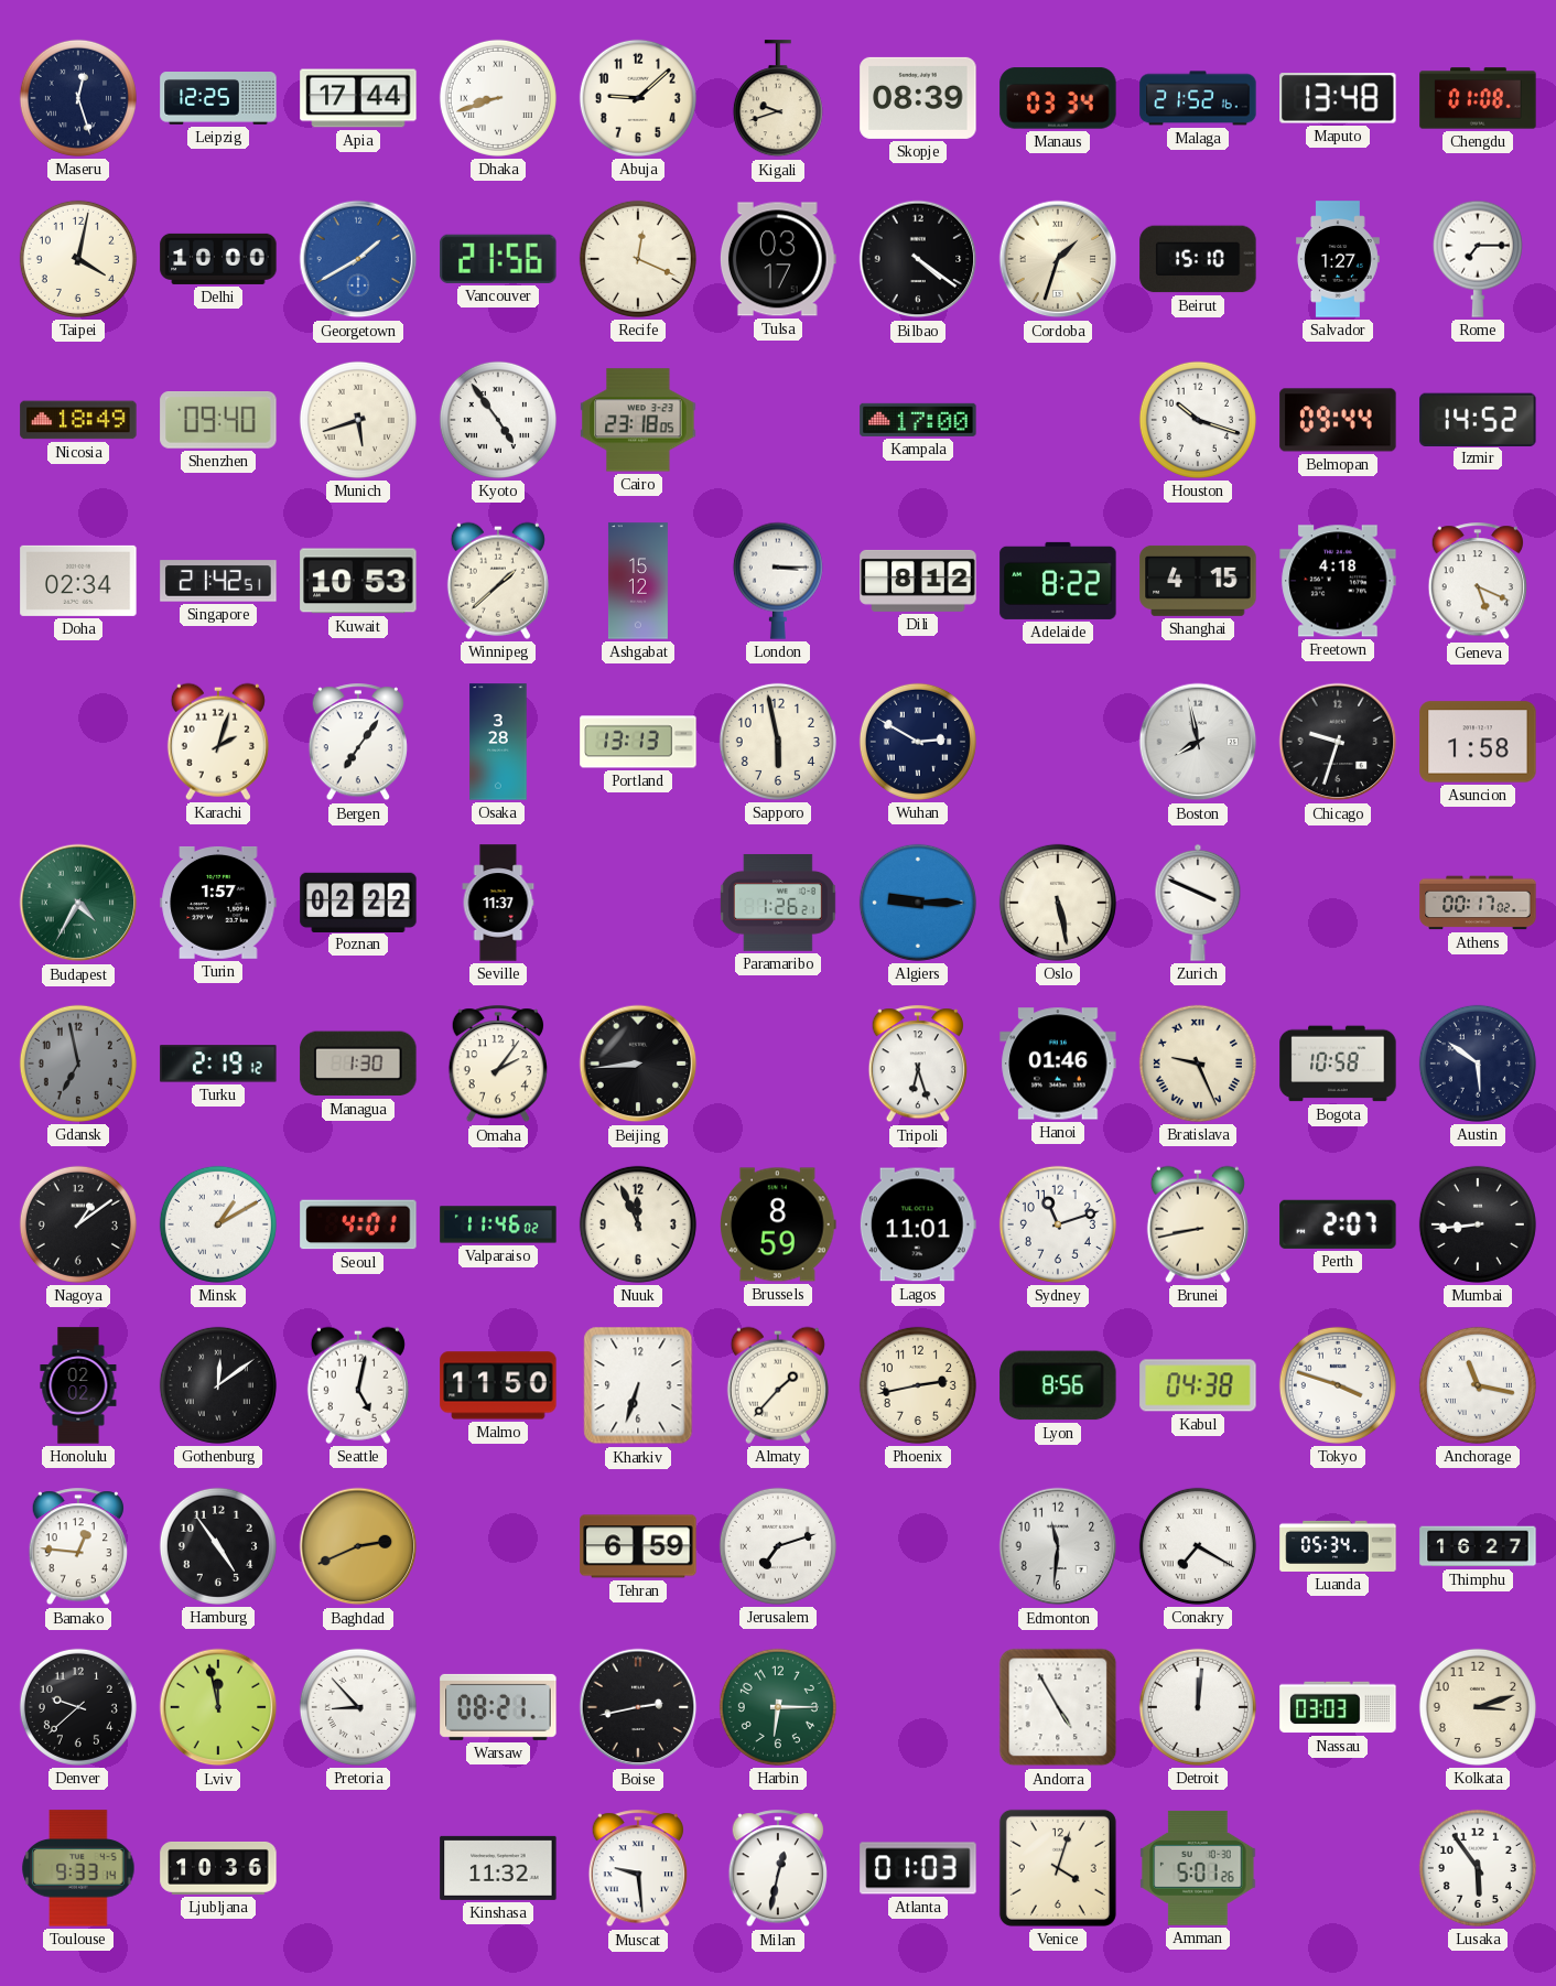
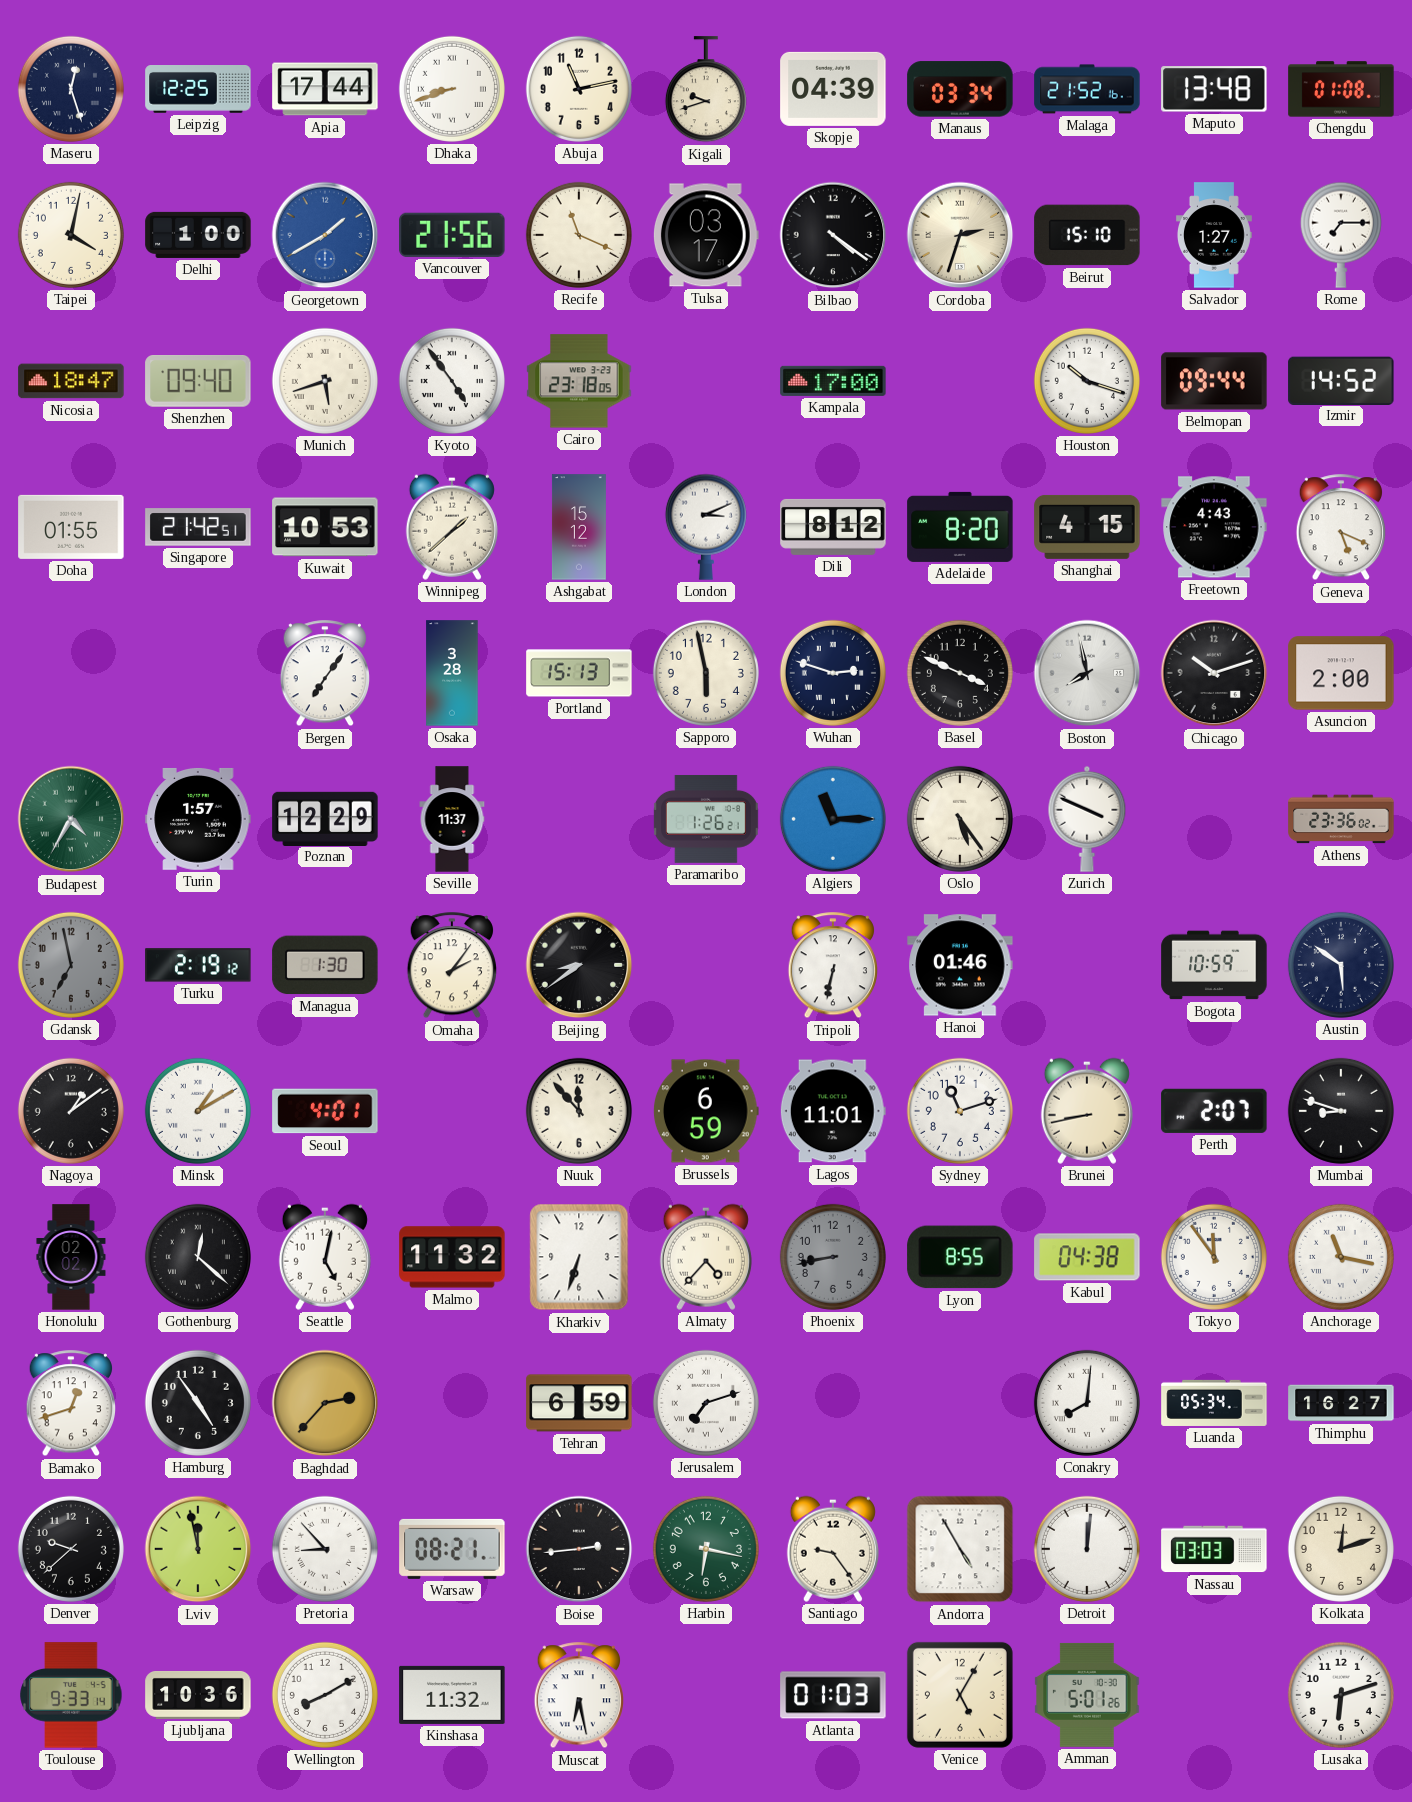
Abuja: 9:08 -> 11:13 (579, 89)
Skopje: 08:39 -> 04:39 (833, 89)
Delhi: 10:00 -> 1:00 (198, 235)
Recife: 12:19 -> 11:19 (579, 235)
Cordoba: 1:33 -> 2:33 (960, 235)
Nicosia: 18:49 -> 18:47 (71, 381)
Doha: 02:34 -> 01:55 (71, 527)
London: 3:15 -> 3:11 (706, 527)
Adelaide: 8:22 -> 8:20 (960, 527)
Freetown: 4:18 -> 4:43 (1214, 527)
Karachi: 2:03 -> none (218, 742)
Portland: 13:13 -> 15:13 (579, 673)
Wuhan: 2:50 -> 2:48 (833, 673)
Basel: none -> 3:49 (960, 673)
Chicago: 9:33 -> 10:12 (1214, 673)
Asuncion: 1:58 -> 2:00 (1341, 673)
Poznan: 02:22 -> 12:29 (325, 818)
Algiers: 9:15 -> 11:15 (833, 819)
Oslo: 5:28 -> 5:24 (960, 819)
Athens: 00:17 -> 23:36 (1341, 819)
Beijing: 8:44 -> 8:39 (579, 965)
Tripoli: 6:27 -> 6:32 (832, 966)
Bratislava: 9:26 -> none (1198, 1064)
Bogota: 10:58 -> 10:59 (1214, 965)
Valparaiso: 11:46 -> none (498, 1224)
Nuuk: 11:56 -> 11:53 (579, 1111)
Brussels: 8:59 -> 6:59 (707, 1111)
Mumbai: 8:44 -> 8:48 (1341, 1111)
Gothenburg: 12:09 -> 12:22 (198, 1257)
Malmo: 11:50 -> 11:32 (452, 1257)
Almaty: 1:37 -> 4:37 (706, 1257)
Phoenix: 2:43 -> 8:43 (833, 1257)
Phoenix dial: cream -> grey (833, 1257)
Lyon: 8:56 -> 8:55 (960, 1257)
Tokyo: 3:48 -> 11:54 (1214, 1257)
Bamako: 12:46 -> 12:42 (70, 1404)
Baghdad: 2:41 -> 2:37 (325, 1403)
Edmonton: 11:31 -> none (1058, 1546)
Conakry: 7:20 -> 8:01 (1087, 1403)
Boise: 2:43 -> 2:44 (579, 1549)
Harbin: 6:15 -> 6:17 (706, 1549)
Santiago: none -> 9:24 (833, 1549)
Kolkata: 3:12 -> 12:12 (1341, 1549)
Wellington: none -> 8:10 (325, 1695)
Muscat: 9:29 -> 6:28 (578, 1696)
Milan: 12:32 -> none (777, 1869)
Venice: 4:03 -> 5:05 (960, 1695)
Lusaka: 5:54 -> 6:12 (1341, 1695)
